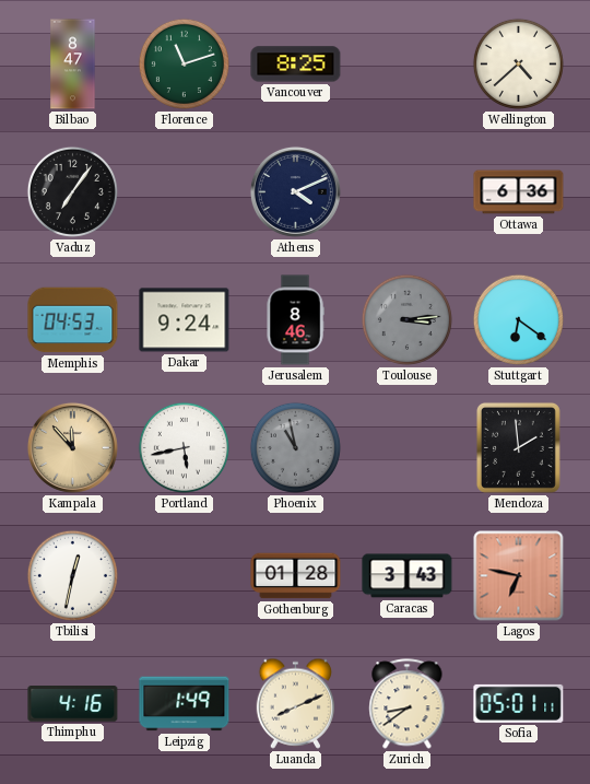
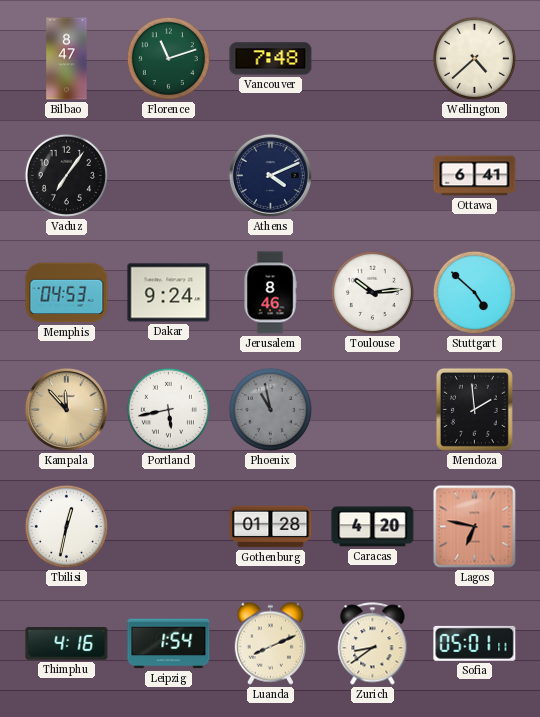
Vancouver: 8:25 -> 7:48 (271, 59)
Ottawa: 6:36 -> 6:41 (475, 176)
Toulouse: 3:14 -> 10:14 (372, 292)
Toulouse dial: grey -> white (372, 292)
Stuttgart: 6:21 -> 4:52 (474, 292)
Caracas: 3:43 -> 4:20 (373, 527)
Leipzig: 1:49 -> 1:54 (169, 644)
